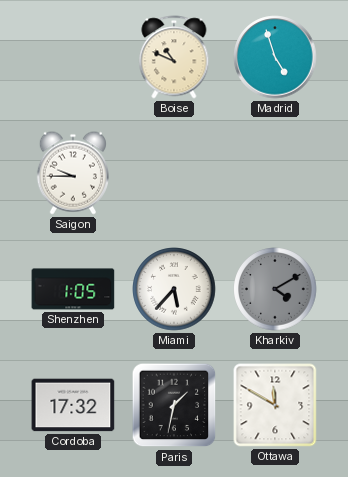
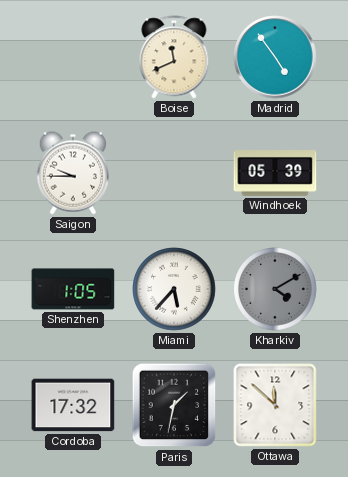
Boise: 10:49 -> 11:41 (174, 57)
Madrid: 4:57 -> 4:54 (275, 57)
Windhoek: none -> 05:39 (275, 174)
Ottawa: 11:50 -> 11:52 (275, 405)
